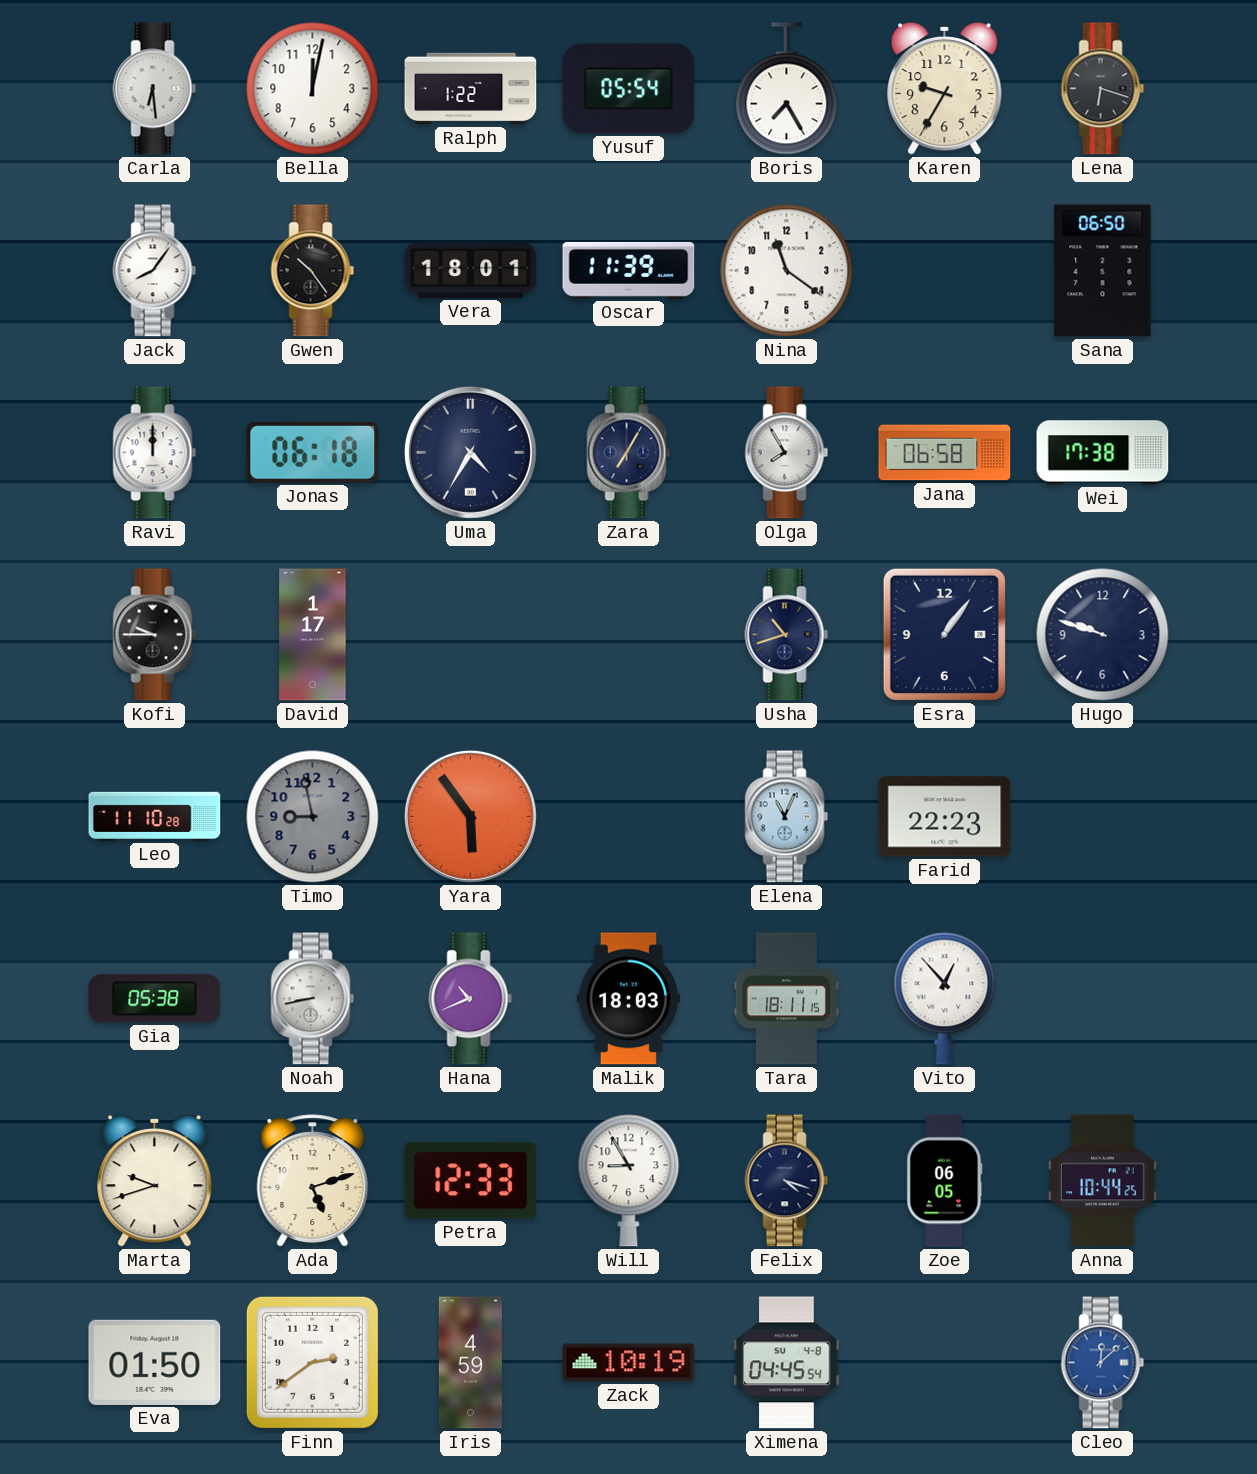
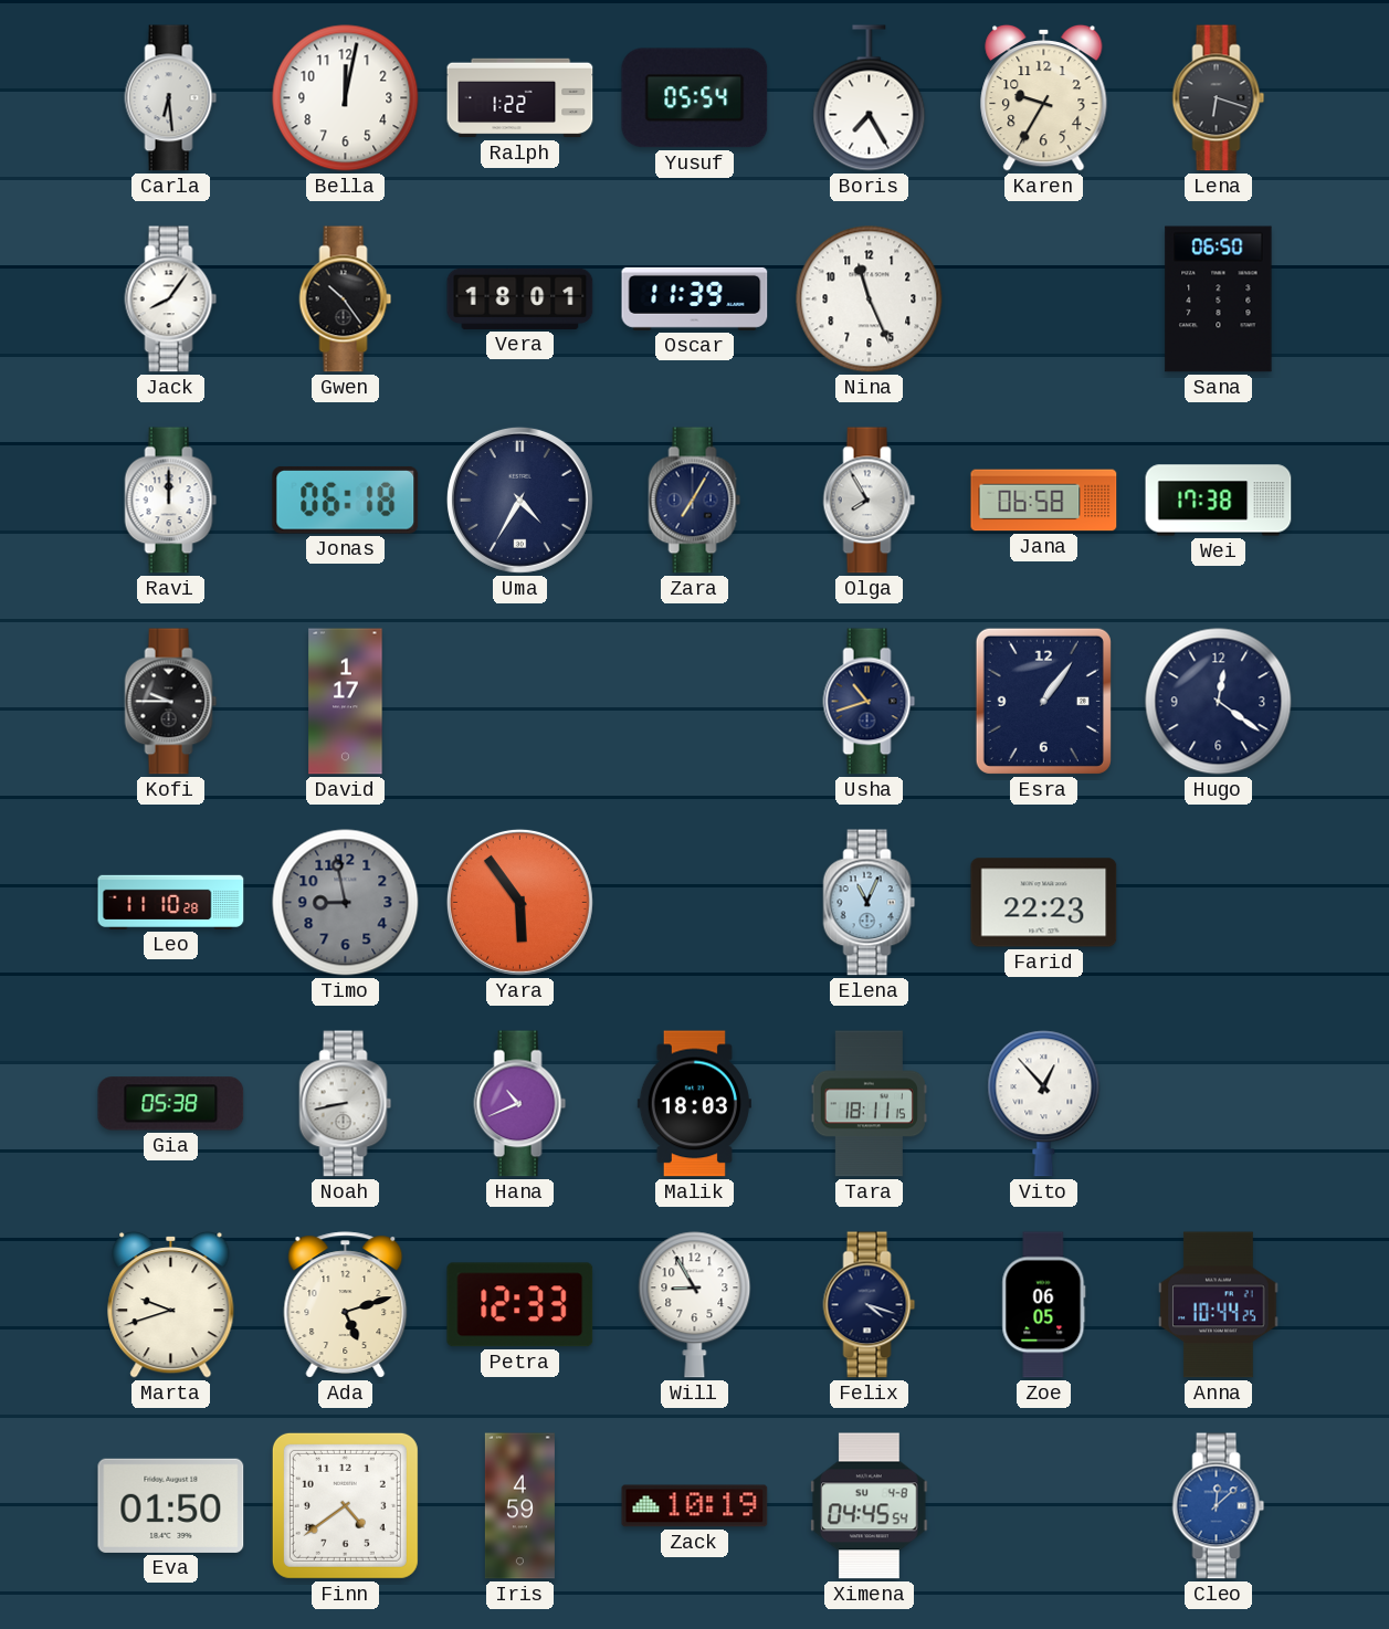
Nina: 11:21 -> 11:26 (870, 299)
Hugo: 9:48 -> 12:21 (1219, 702)
Finn: 2:39 -> 4:39 (345, 1505)
